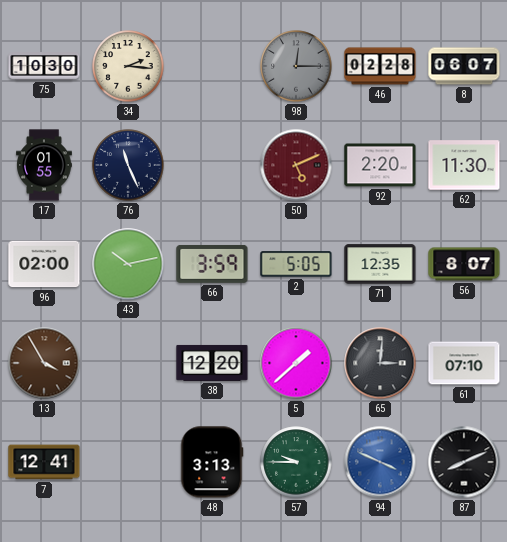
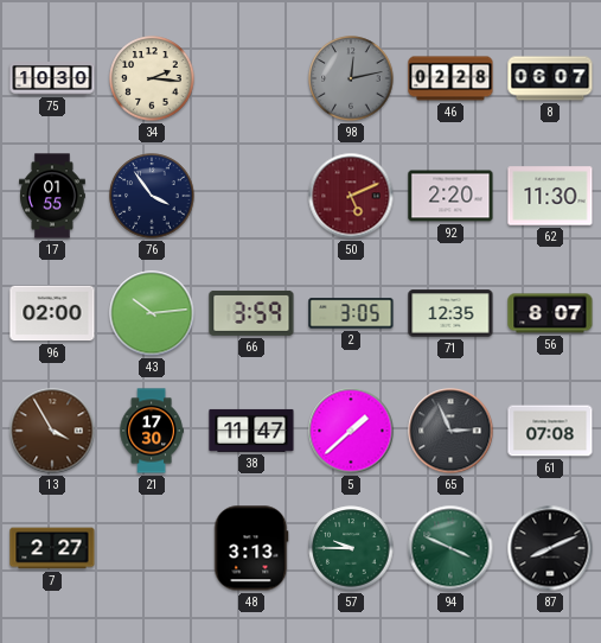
98: 12:15 -> 12:13 (351, 78)
76: 11:26 -> 3:54 (152, 196)
43: 10:13 -> 10:14 (152, 313)
2: 5:05 -> 3:05 (351, 313)
21: none -> 17:30 (152, 431)
38: 12:20 -> 11:47 (251, 431)
65: 3:01 -> 2:56 (450, 431)
61: 07:10 -> 07:08 (550, 431)
7: 12:41 -> 2:27 (52, 548)
94 dial: blue -> green (450, 548)
